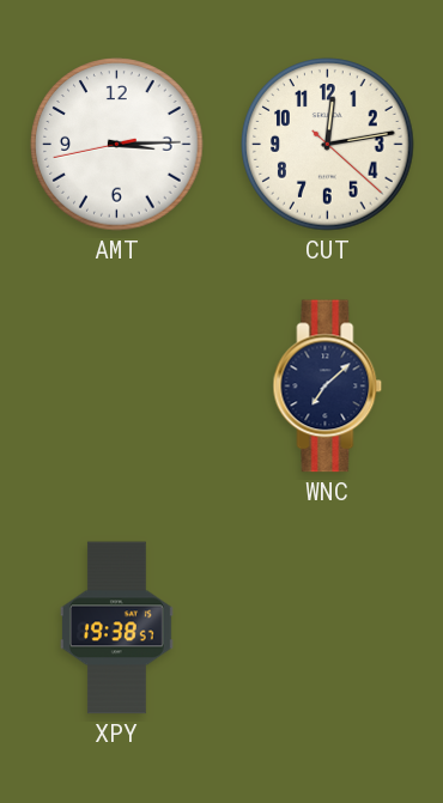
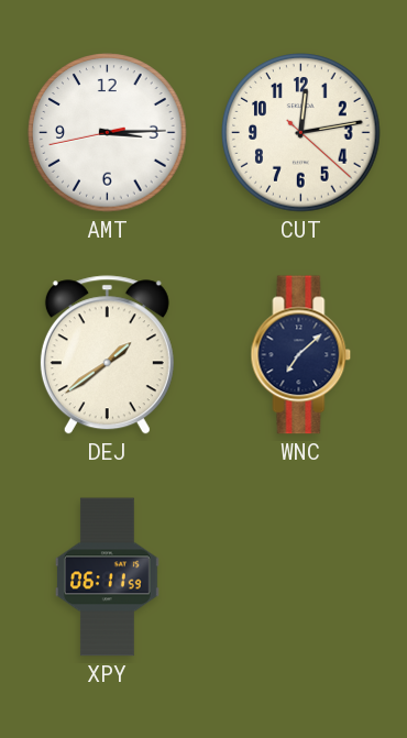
DEJ: none -> 1:39 (107, 355)
XPY: 19:38 -> 06:11 (107, 577)
